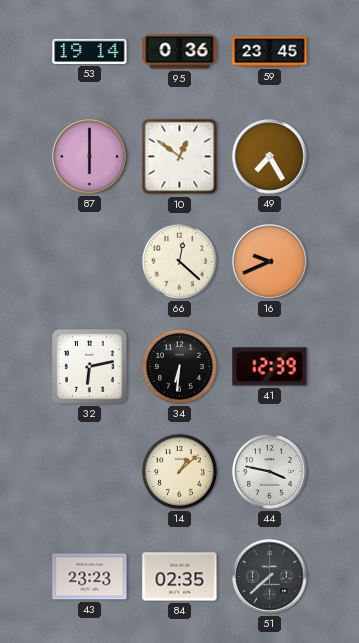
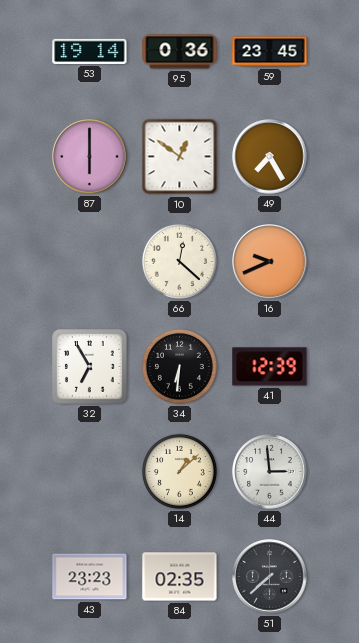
32: 6:13 -> 6:55 (90, 367)
44: 3:47 -> 2:59 (270, 472)
